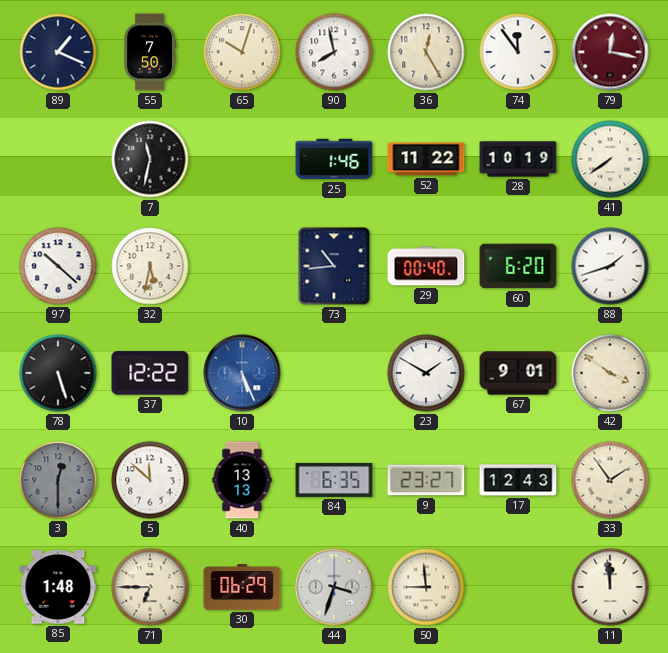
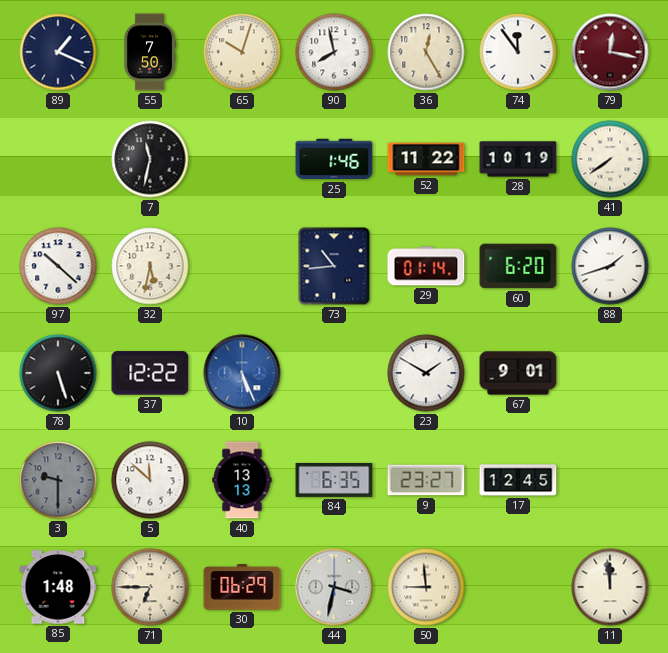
29: 00:40 -> 01:14 (426, 266)
42: 3:51 -> none (610, 373)
3: 12:30 -> 9:30 (58, 480)
17: 12:43 -> 12:45 (518, 480)
33: 1:54 -> none (610, 480)
44: 3:33 -> 3:32 (334, 587)
